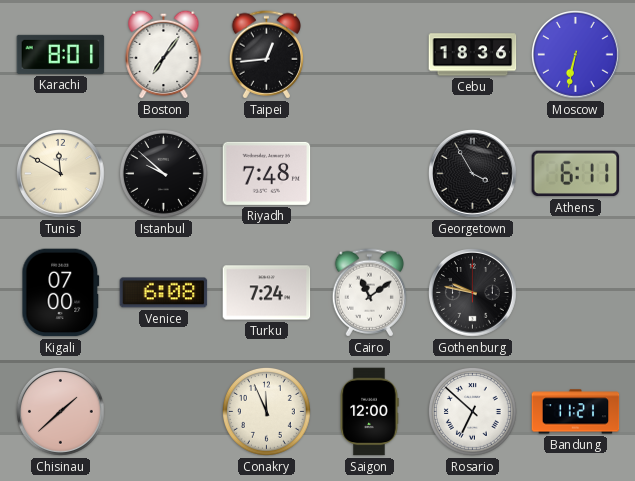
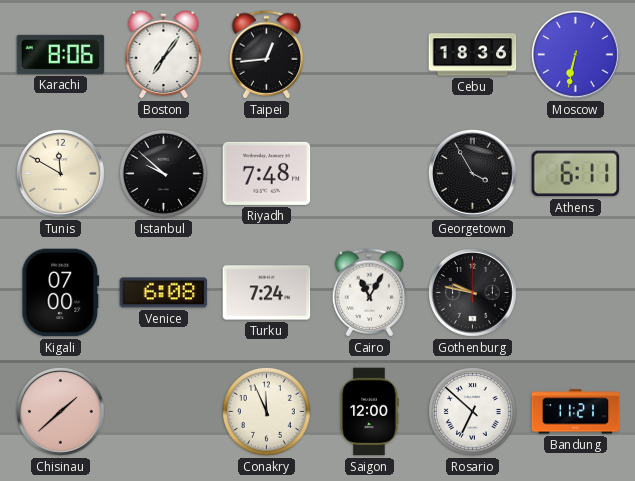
Karachi: 8:01 -> 8:06 (61, 54)
Cairo: 11:09 -> 11:05 (369, 293)
